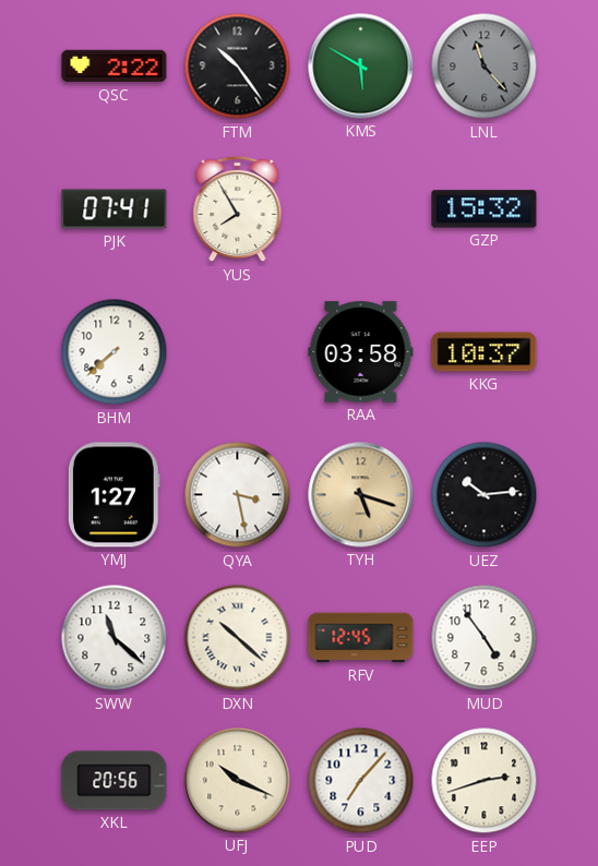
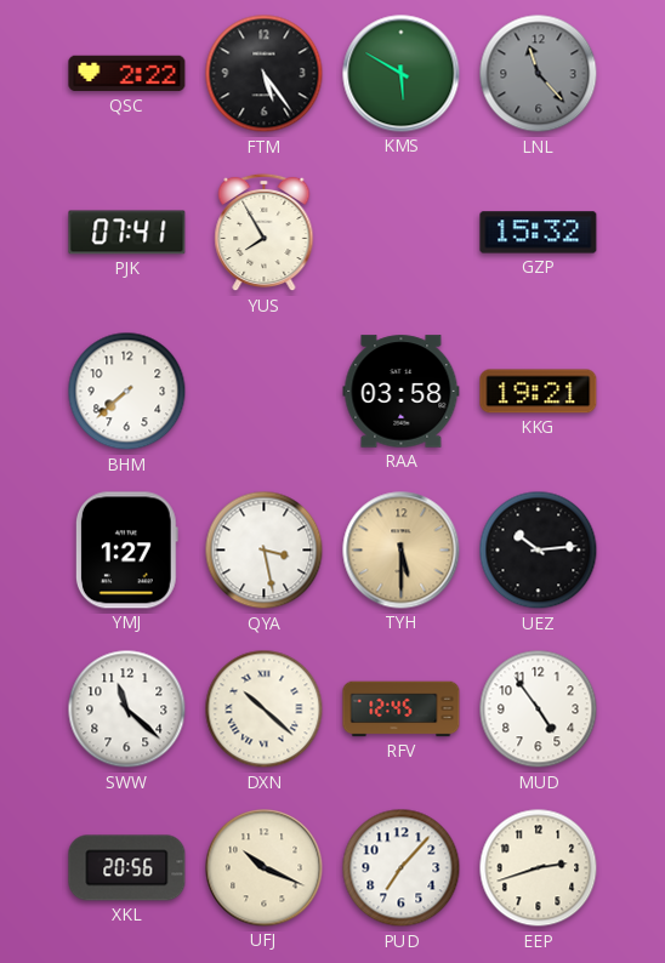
FTM: 10:24 -> 5:24 (265, 74)
KKG: 10:37 -> 19:21 (539, 392)
TYH: 5:18 -> 5:30 (402, 551)
